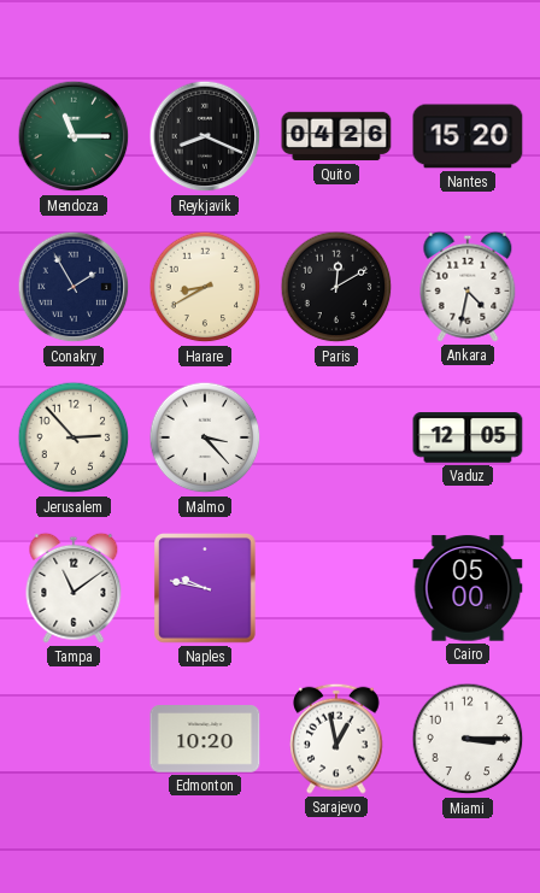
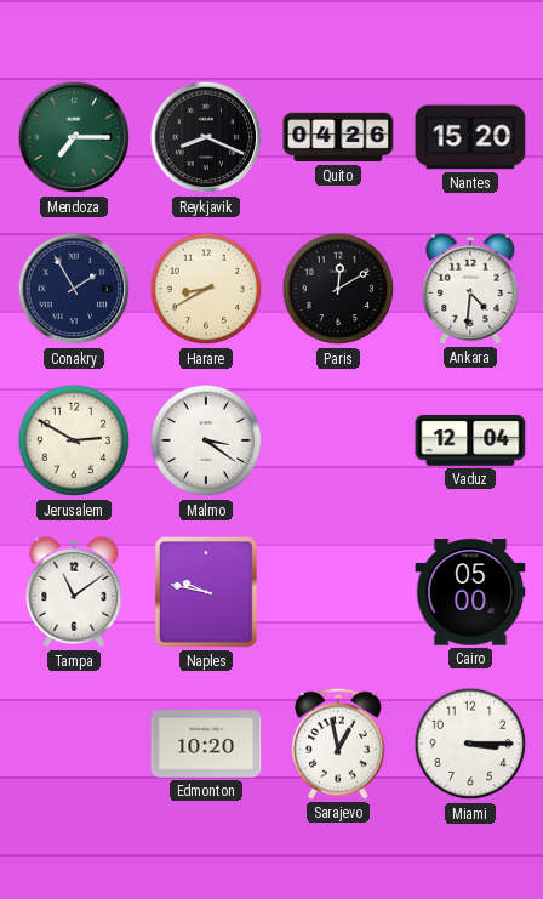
Mendoza: 11:15 -> 7:15 (74, 137)
Ankara: 4:32 -> 4:31 (470, 289)
Jerusalem: 2:53 -> 2:50 (74, 440)
Malmo: 3:23 -> 3:21 (206, 440)
Vaduz: 12:05 -> 12:04 (470, 440)
